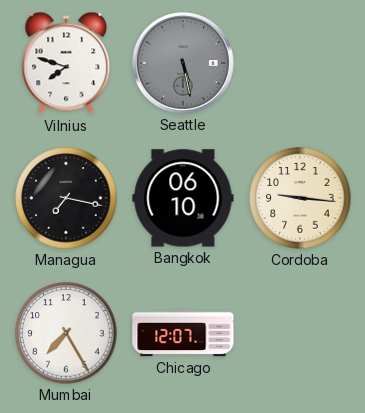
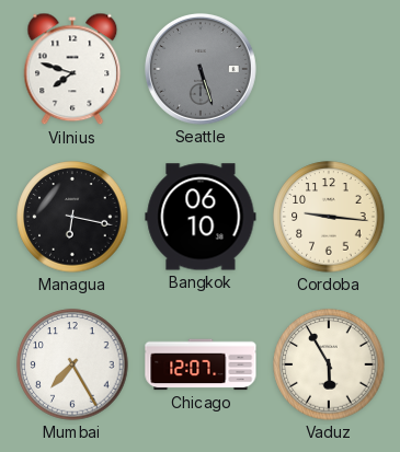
Seattle: 5:28 -> 5:27 (201, 69)
Managua: 7:17 -> 6:17 (72, 217)
Vaduz: none -> 5:55 (329, 364)
